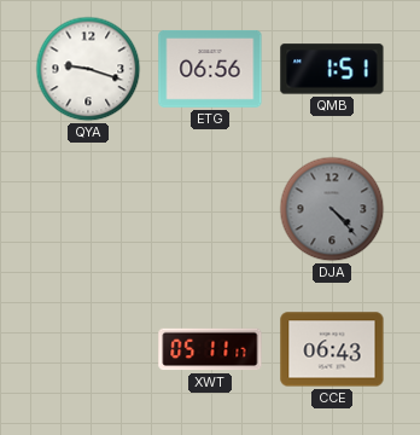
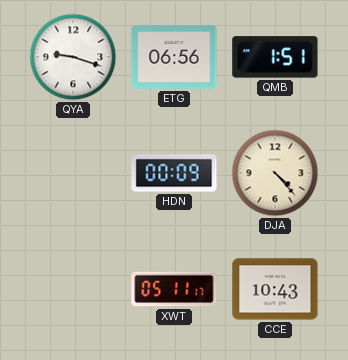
HDN: none -> 00:09 (174, 173)
DJA dial: grey -> cream (275, 173)
CCE: 06:43 -> 10:43 (275, 289)
